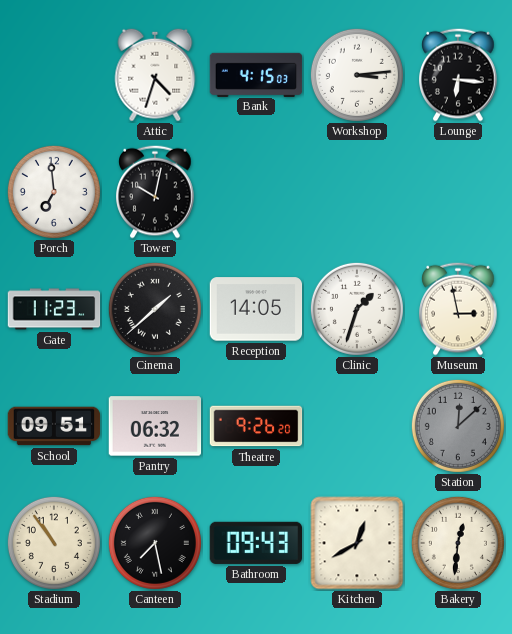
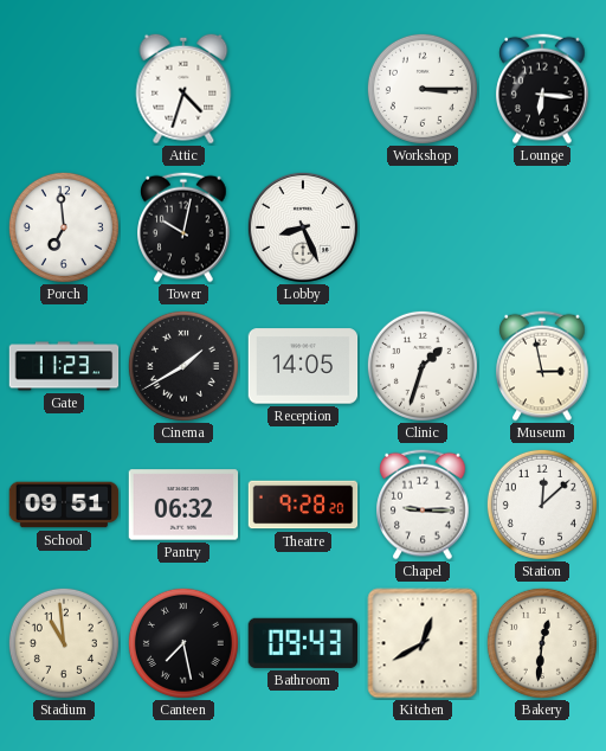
Bank: 4:15 -> none (256, 74)
Workshop: 3:14 -> 3:15 (423, 89)
Lobby: none -> 8:26 (303, 227)
Cinema: 1:38 -> 1:40 (183, 366)
Theatre: 9:26 -> 9:28 (303, 505)
Chapel: none -> 9:15 (423, 505)
Station dial: grey -> white (542, 505)
Stadium: 10:54 -> 10:59 (64, 643)
